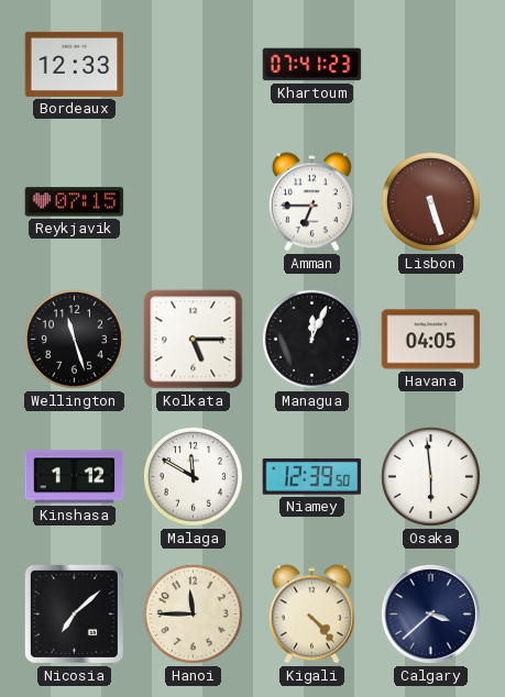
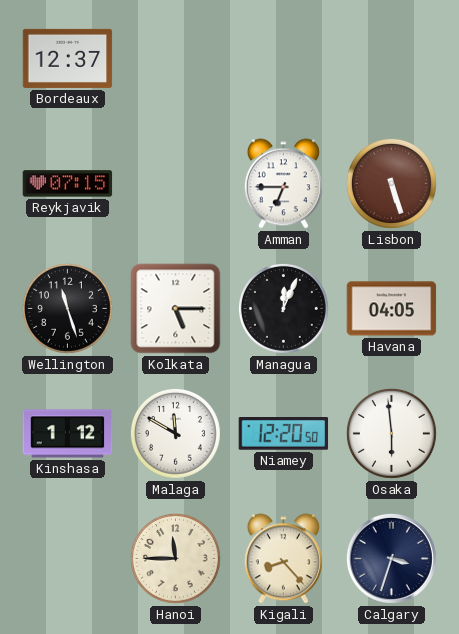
Bordeaux: 12:33 -> 12:37 (68, 58)
Khartoum: 07:41 -> none (312, 65)
Niamey: 12:39 -> 12:20 (284, 434)
Nicosia: 7:08 -> none (74, 613)
Kigali: 4:23 -> 8:23 (283, 559)
Calgary: 3:38 -> 3:33 (391, 558)
